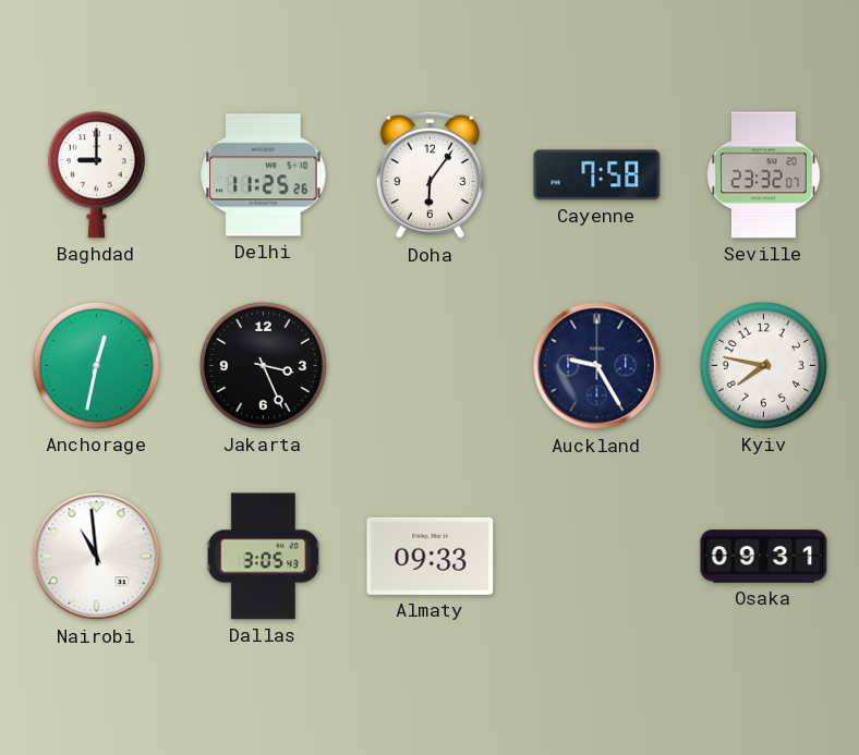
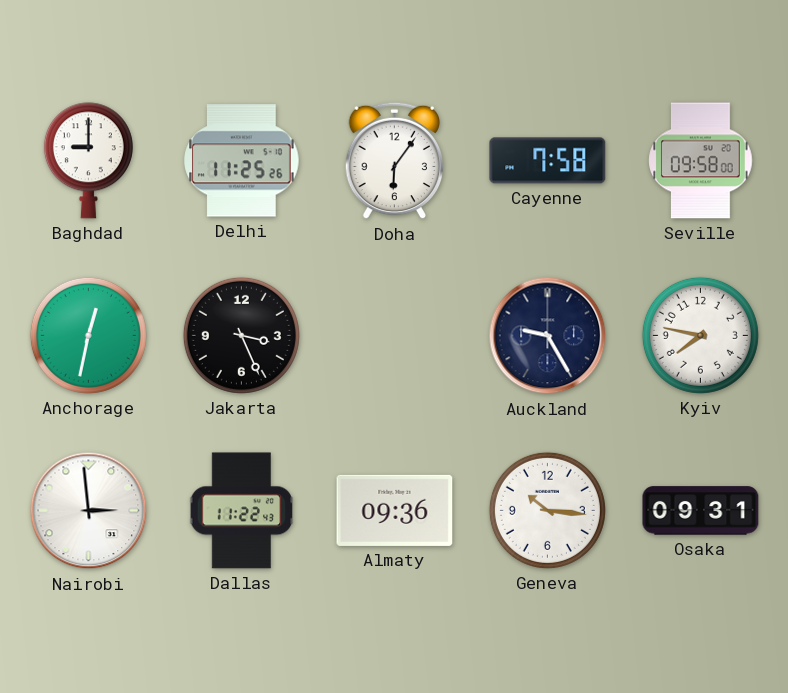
Seville: 23:32 -> 09:58 (701, 161)
Nairobi: 10:59 -> 2:59 (89, 511)
Dallas: 3:05 -> 11:22 (242, 511)
Almaty: 09:33 -> 09:36 (395, 510)
Geneva: none -> 10:16 (547, 510)
